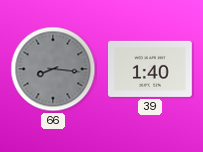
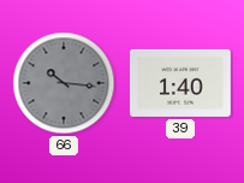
66: 8:16 -> 10:16 (64, 83)
